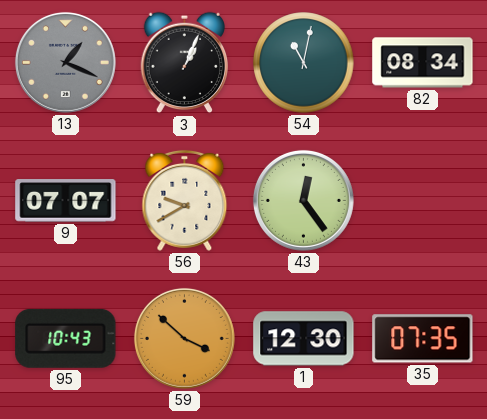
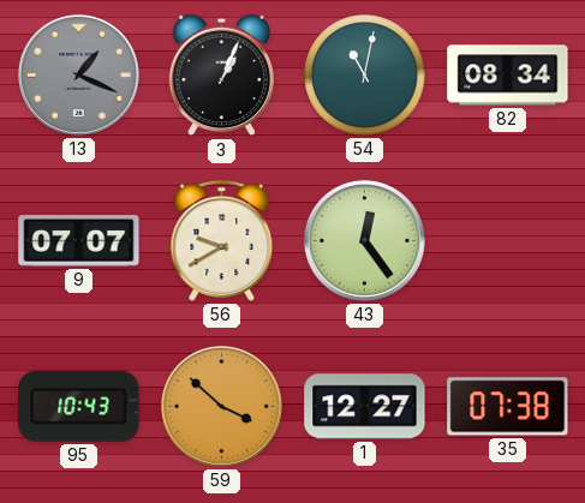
1: 12:30 -> 12:27 (365, 407)
35: 07:35 -> 07:38 (508, 407)
